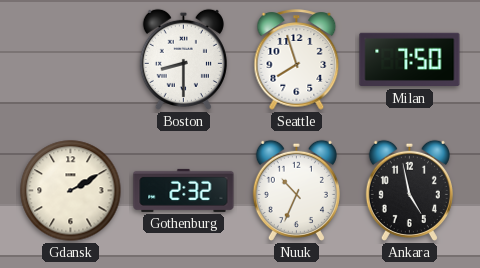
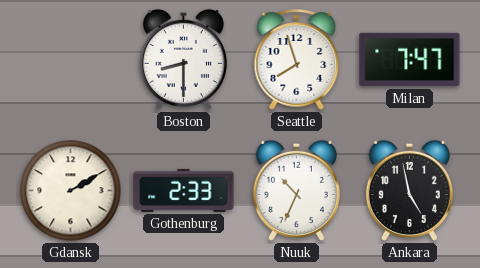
Milan: 7:50 -> 7:47 (410, 60)
Gothenburg: 2:32 -> 2:33 (184, 190)
